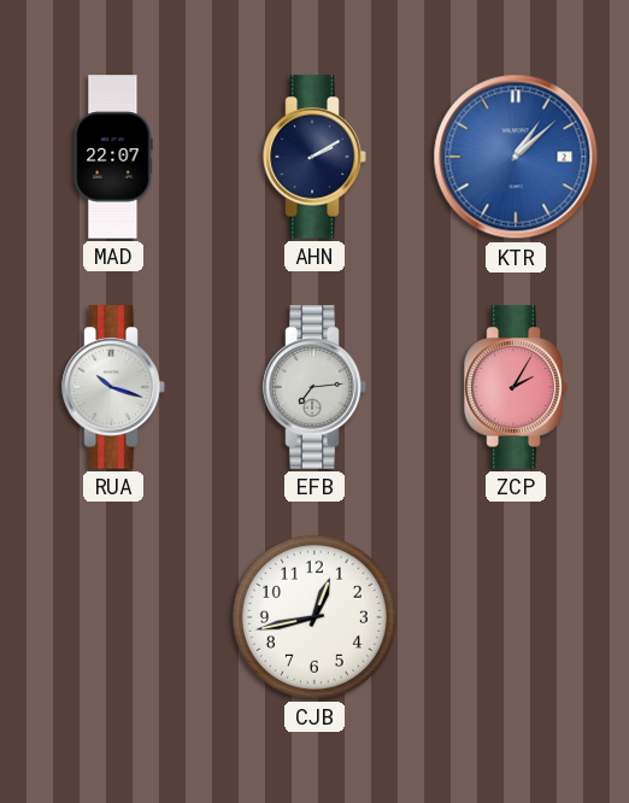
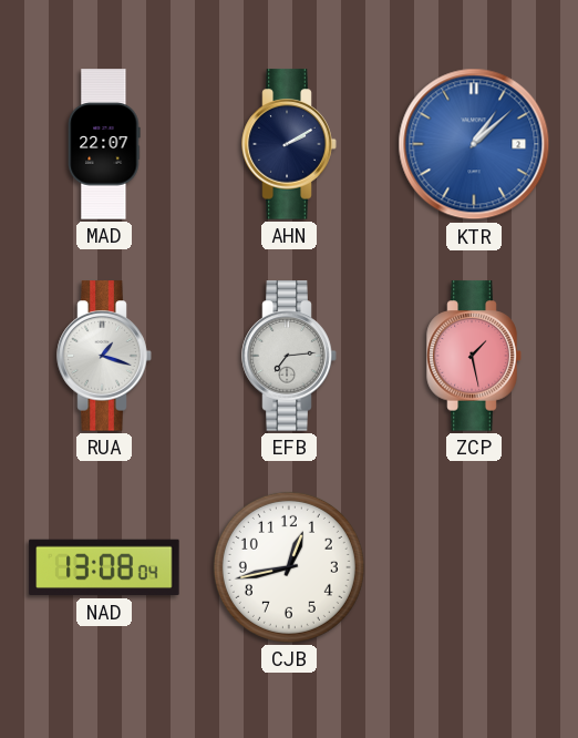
RUA: 10:18 -> 1:18 (104, 356)
ZCP: 2:05 -> 1:28 (474, 356)
NAD: none -> 13:08 (104, 567)
